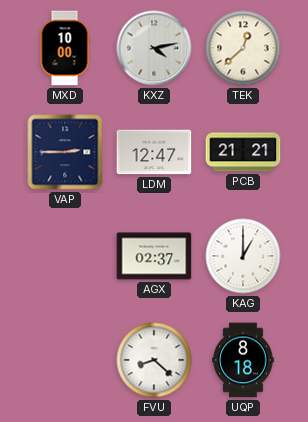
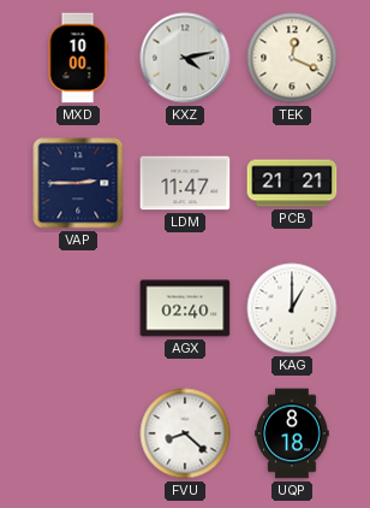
TEK: 12:38 -> 12:19 (292, 58)
LDM: 12:47 -> 11:47 (185, 183)
AGX: 02:37 -> 02:40 (185, 308)
